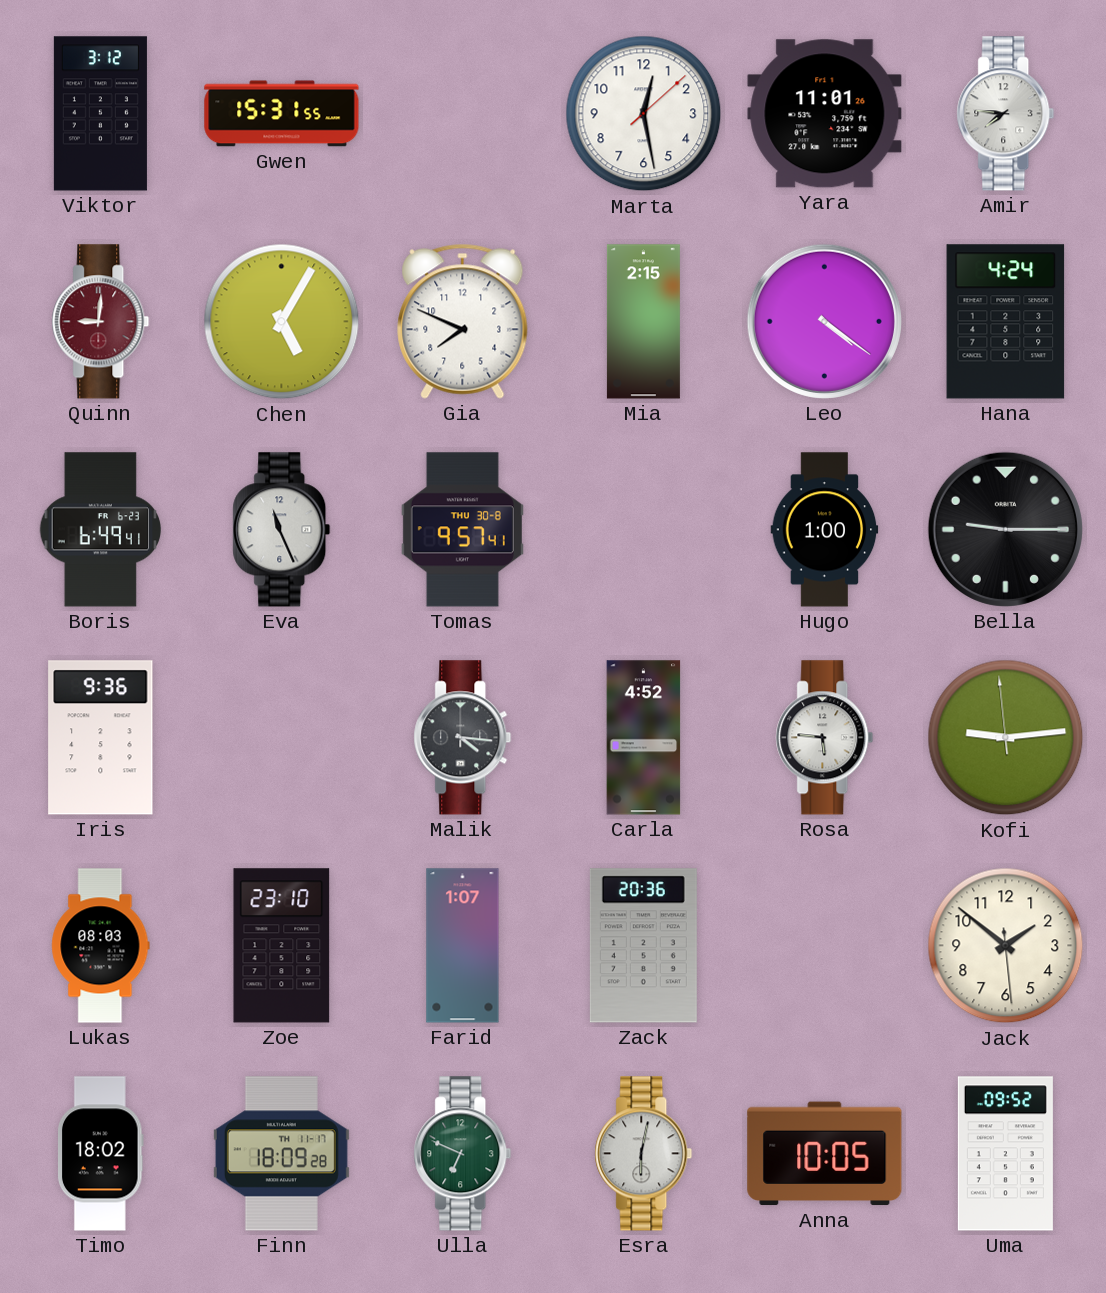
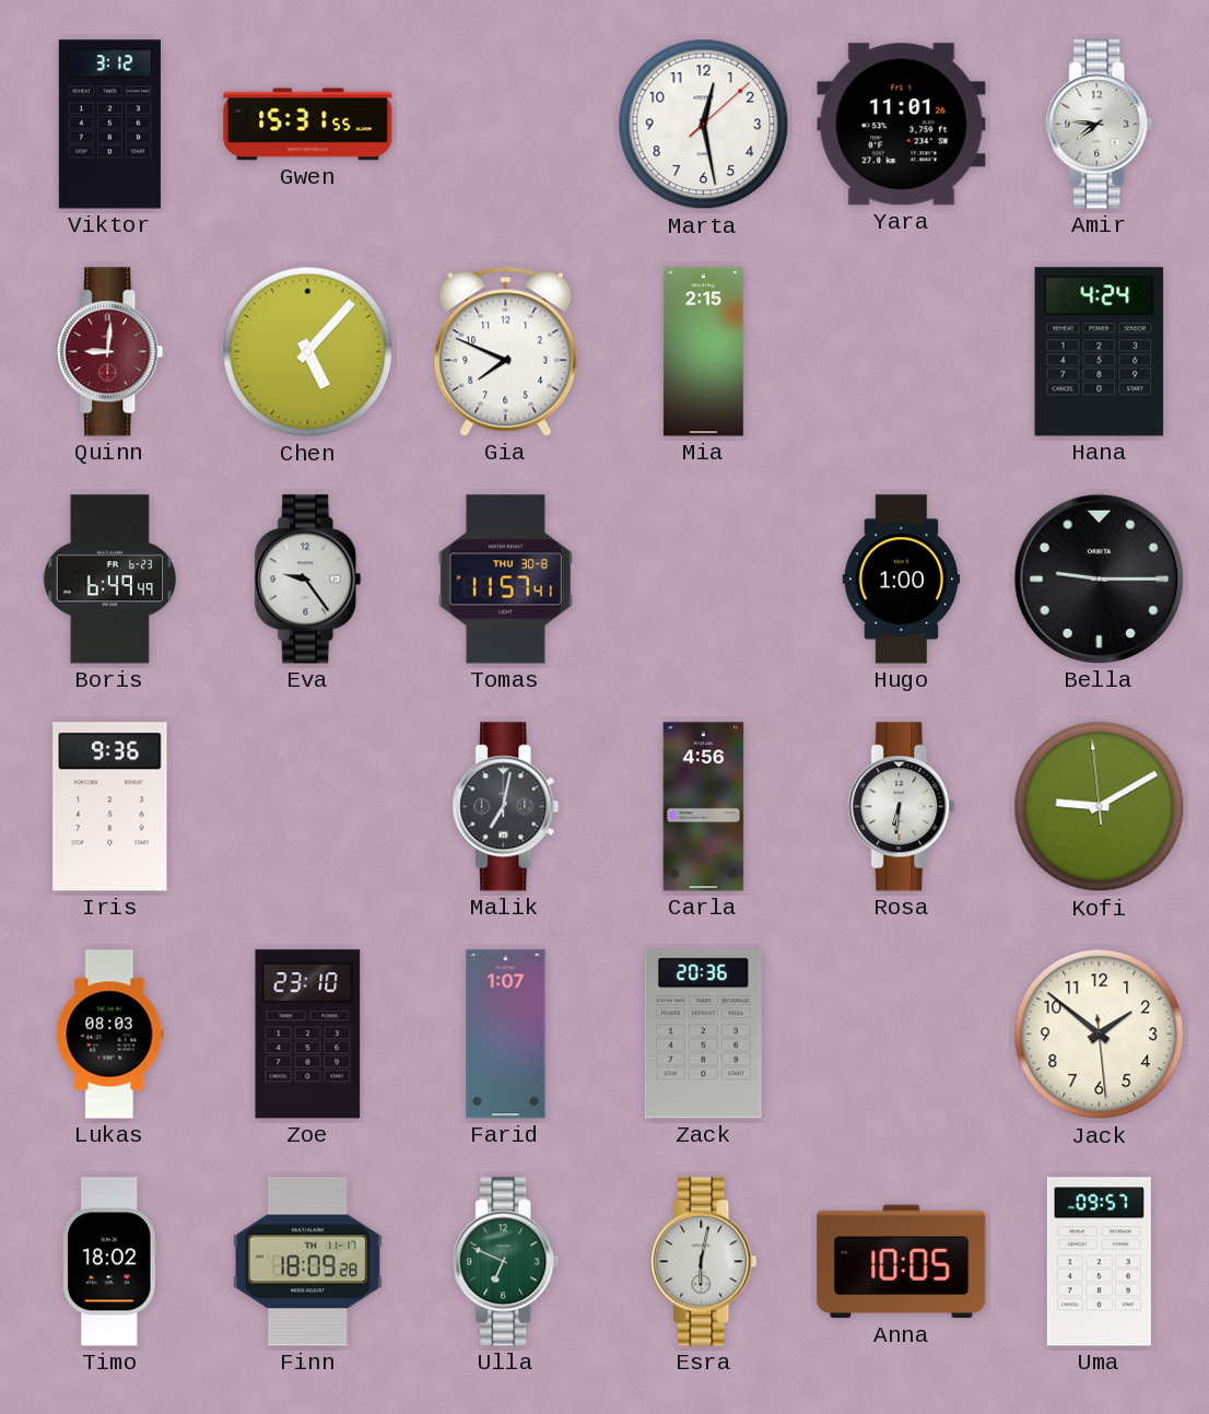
Chen: 5:05 -> 5:07 (308, 352)
Leo: 4:21 -> none (824, 321)
Boris: 6:49:41 -> 6:49:49 (110, 580)
Eva: 11:26 -> 9:24 (308, 580)
Tomas: 9:57 -> 11:57 (505, 580)
Malik: 4:16 -> 7:02 (506, 807)
Carla: 4:52 -> 4:56 (704, 807)
Rosa: 5:46 -> 6:31 (902, 807)
Kofi: 9:13 -> 9:09 (1100, 807)
Uma: 09:52 -> 09:57 (1099, 1262)
